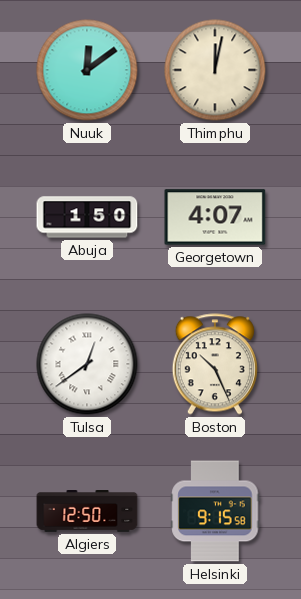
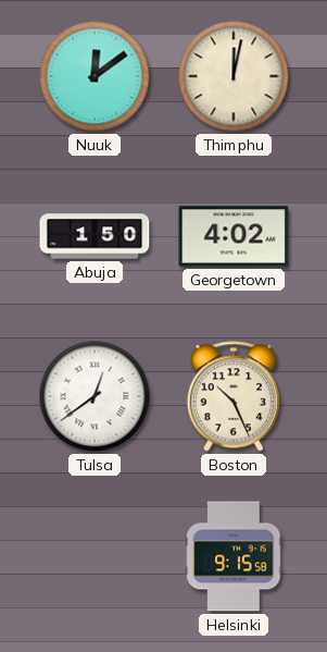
Georgetown: 4:07 -> 4:02 (234, 236)
Algiers: 12:50 -> none (87, 512)
